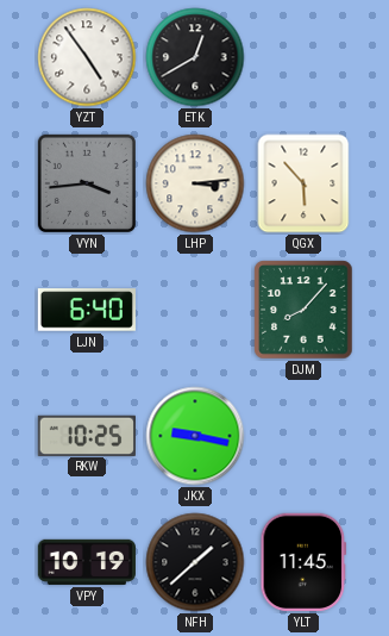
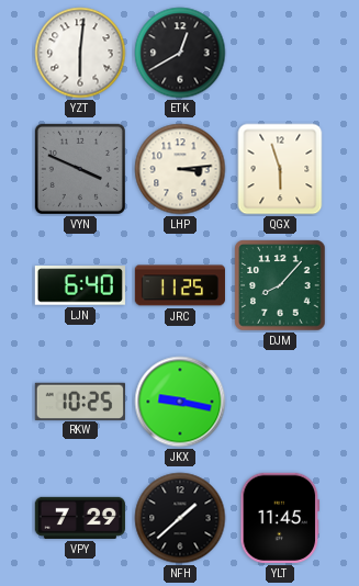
YZT: 4:54 -> 6:01 (80, 53)
VYN: 3:44 -> 3:49 (80, 169)
QGX: 5:53 -> 5:57 (280, 169)
JRC: none -> 11:25 (180, 285)
VPY: 10:19 -> 7:29 (80, 518)
